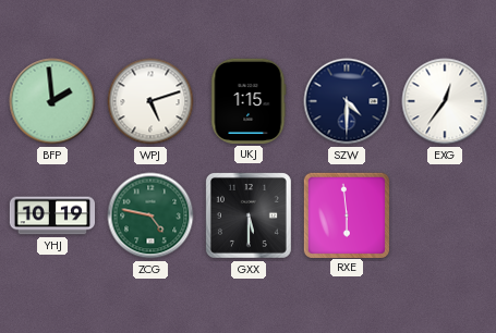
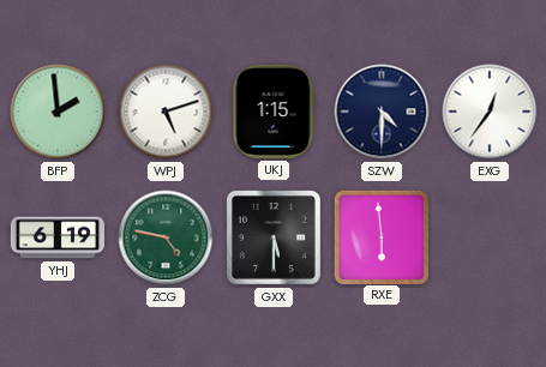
YHJ: 10:19 -> 6:19 (56, 237)
